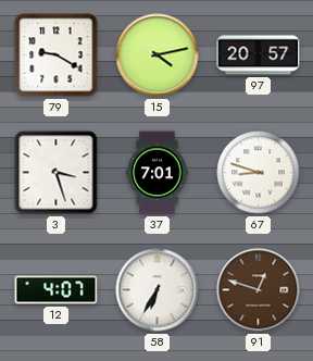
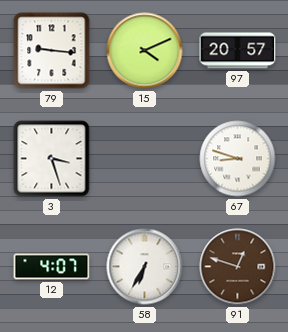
79: 9:20 -> 9:16 (52, 51)
15: 4:13 -> 4:11 (145, 51)
37: 7:01 -> none (158, 173)
